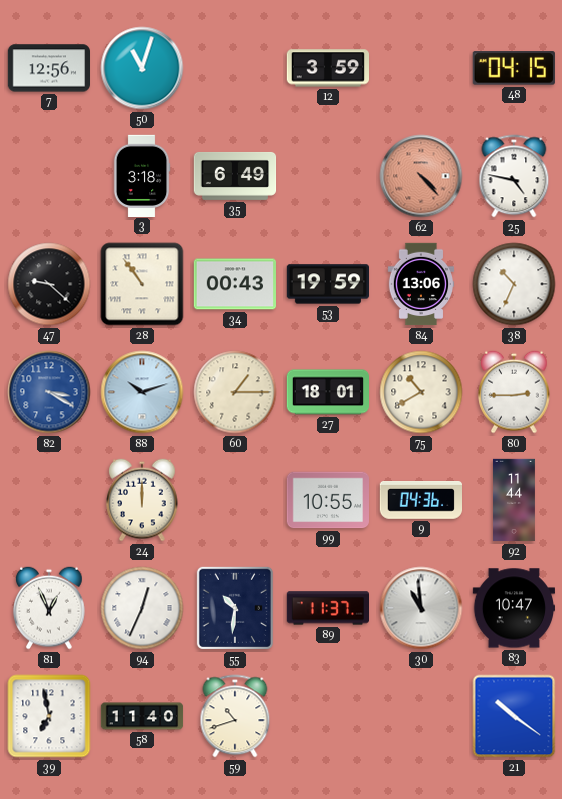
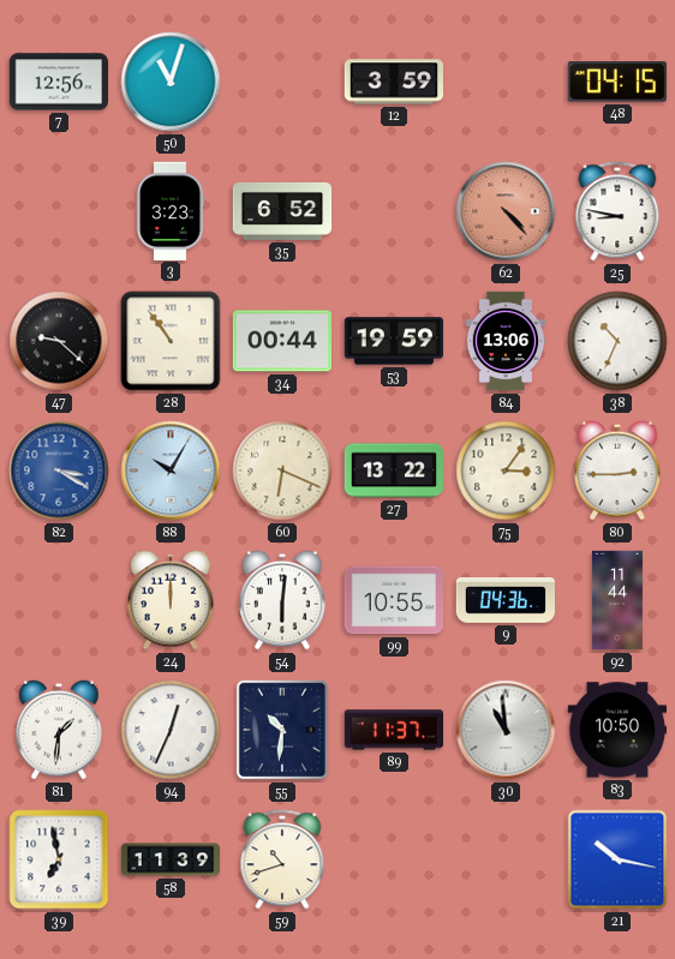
3: 3:18 -> 3:23 (171, 210)
35: 6:49 -> 6:52 (282, 211)
25: 4:47 -> 8:47 (617, 211)
34: 00:43 -> 00:44 (281, 341)
88: 10:12 -> 10:05 (171, 470)
60: 1:15 -> 6:19 (282, 470)
27: 18:01 -> 13:22 (393, 470)
75: 10:40 -> 3:06 (506, 470)
54: none -> 6:01 (282, 600)
81: 12:56 -> 1:31 (59, 730)
83: 10:47 -> 10:50 (616, 730)
58: 11:40 -> 11:39 (171, 859)
21: 10:21 -> 10:17 (617, 859)
